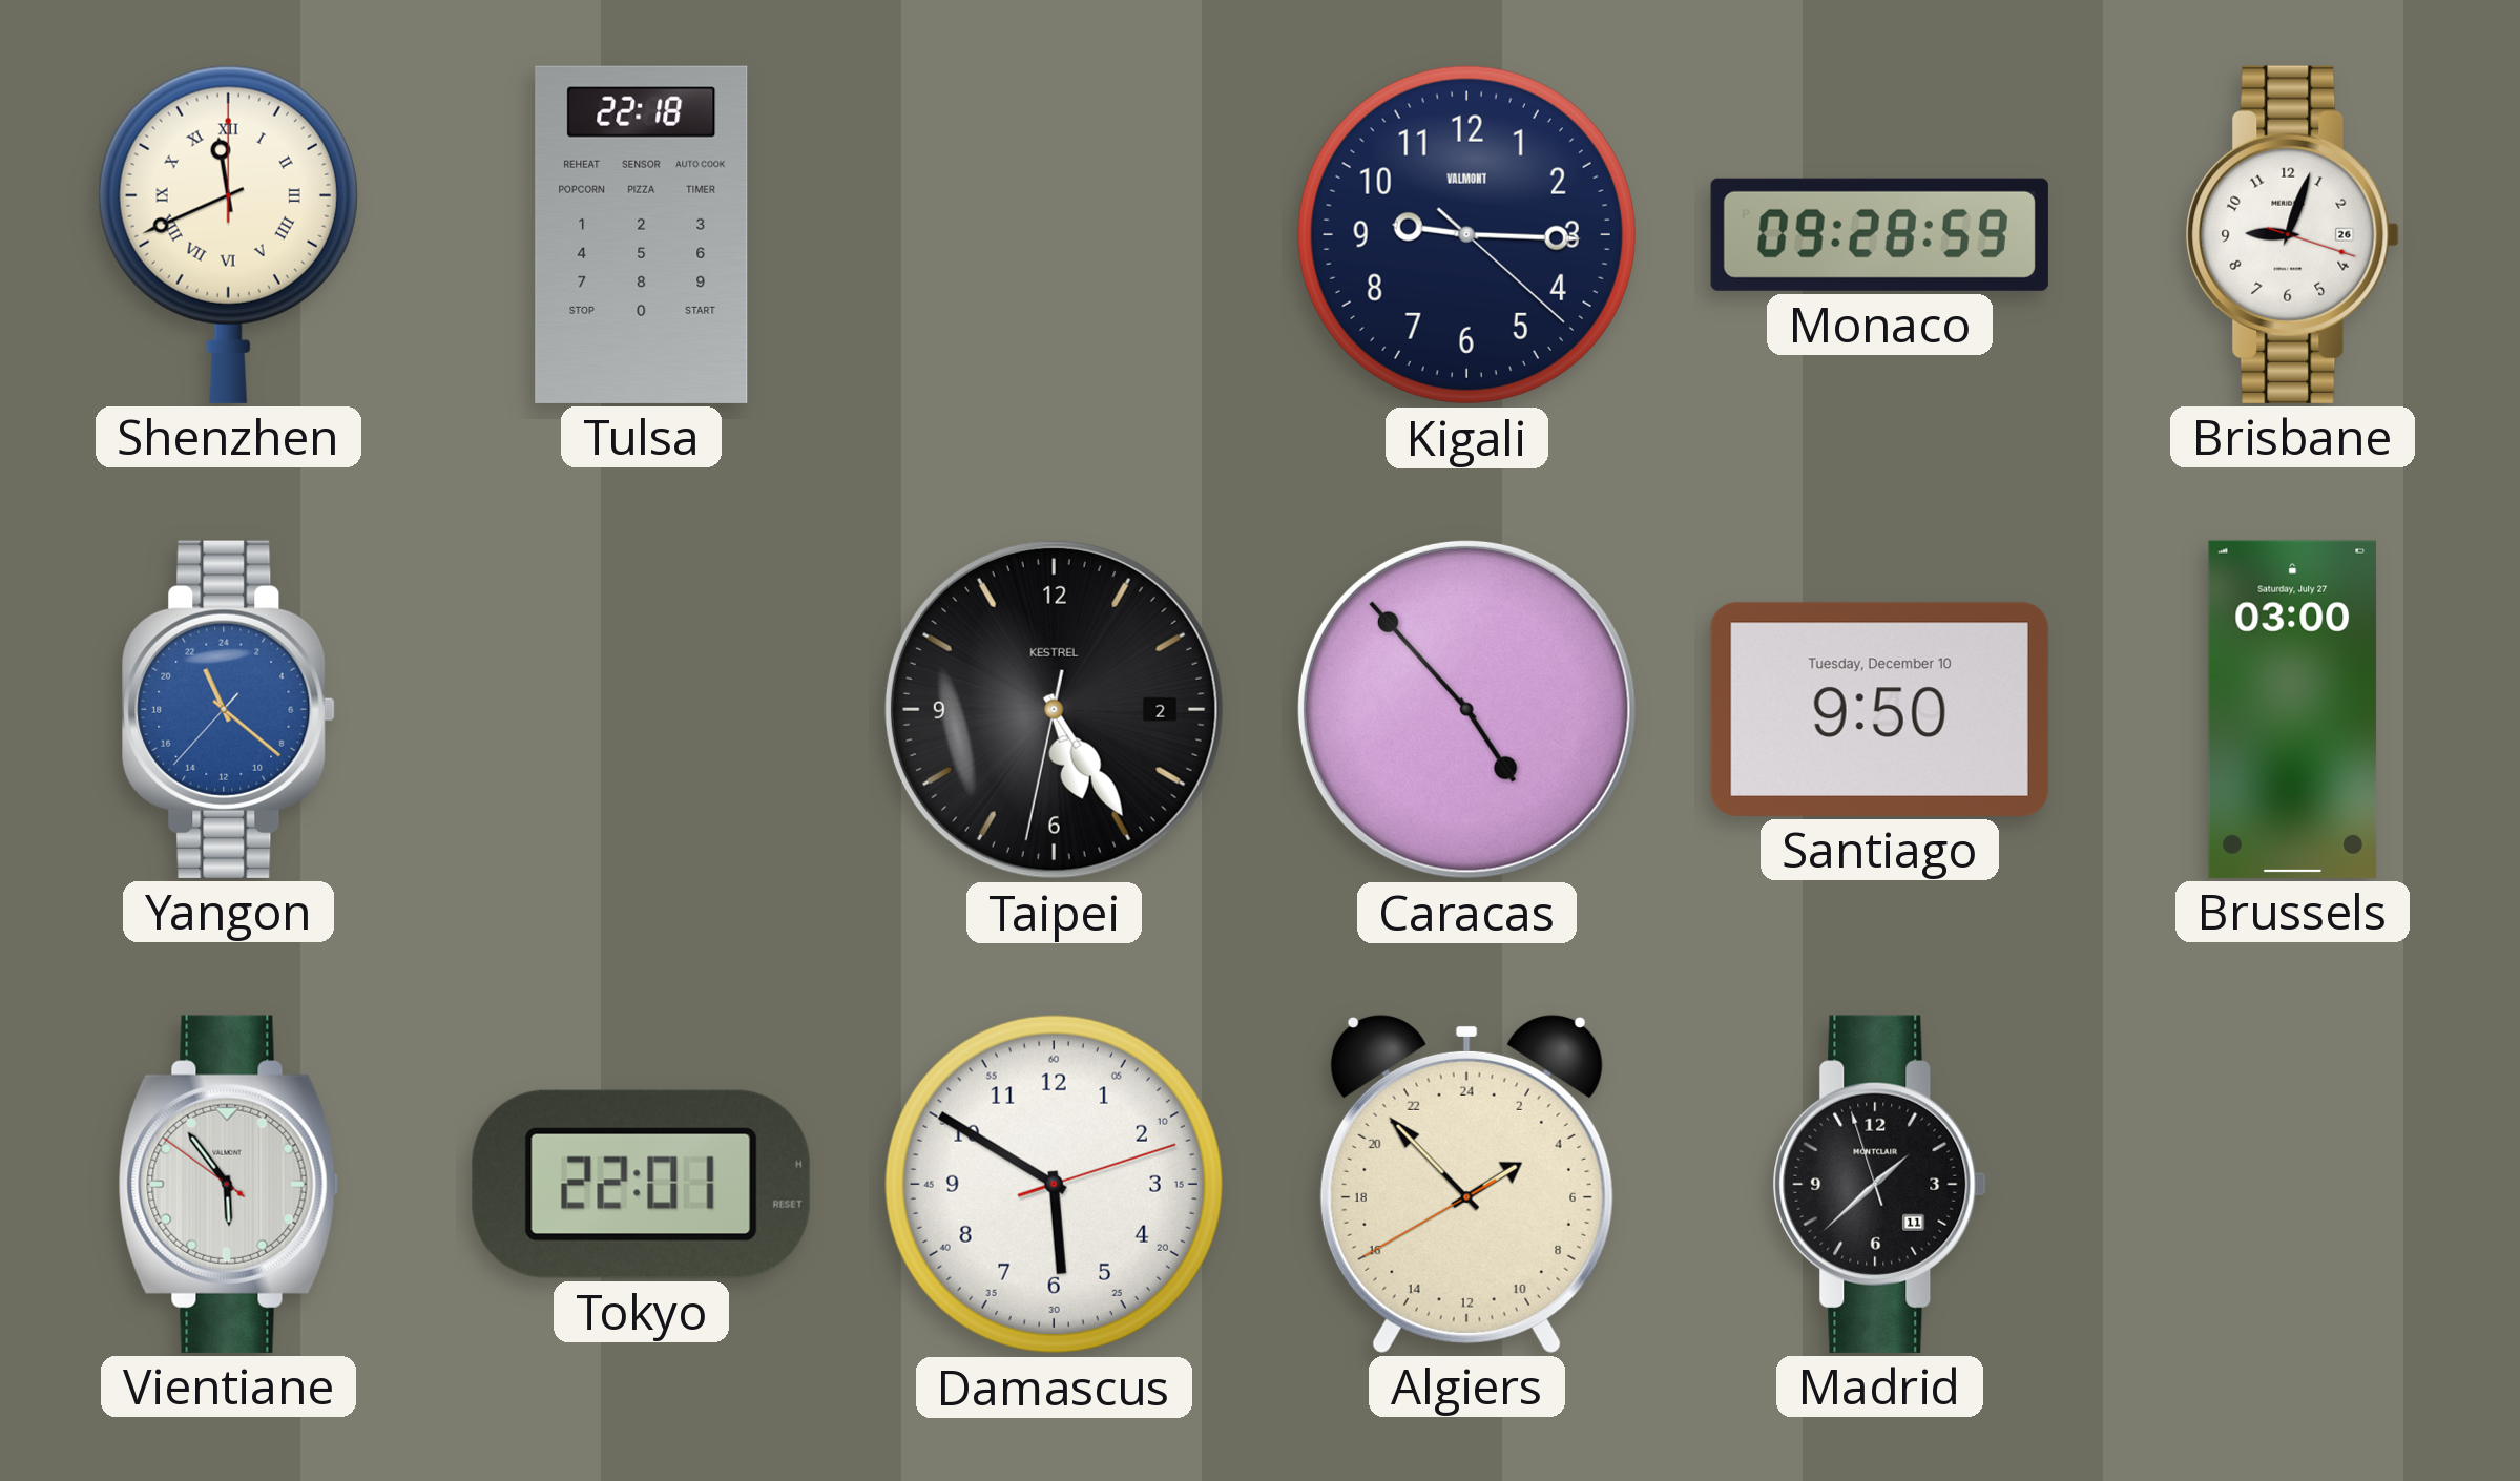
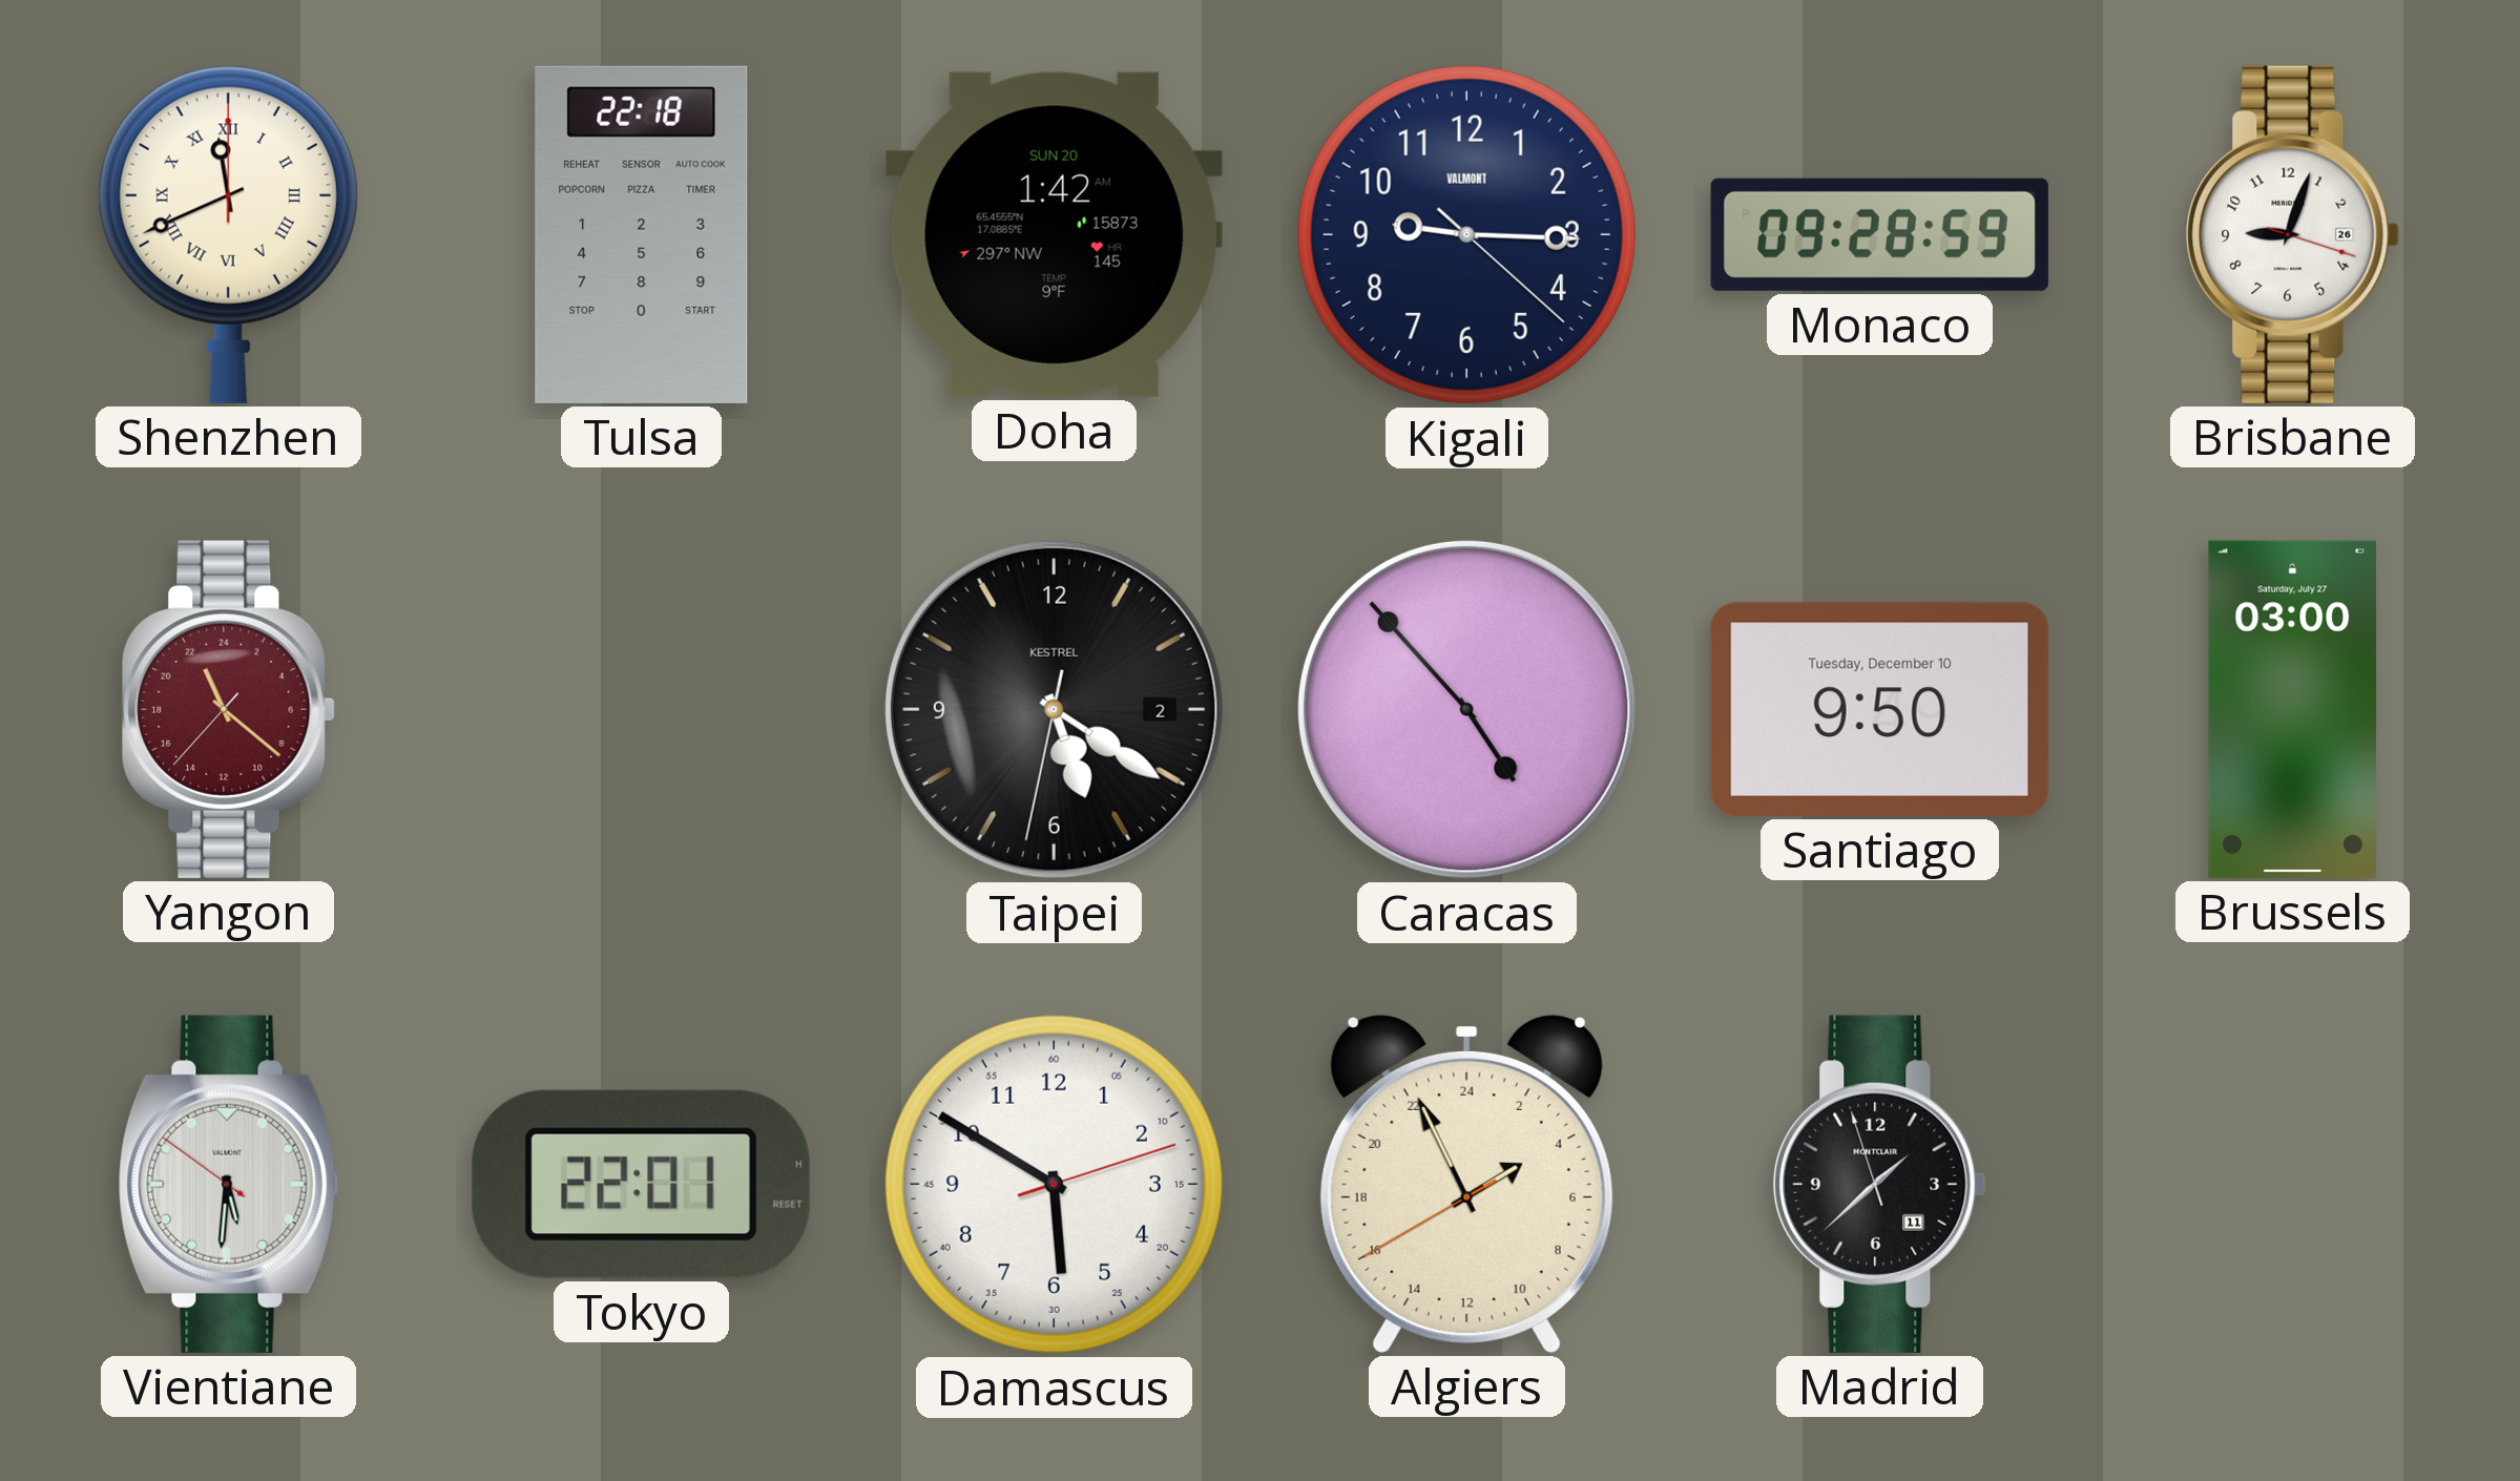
Doha: none -> 1:42 (1054, 234)
Yangon dial: blue -> burgundy (228, 709)
Taipei: 5:24 -> 5:20 (1054, 709)
Vientiane: 5:53 -> 5:30 (228, 1184)
Algiers: 3:52 -> 3:55 (1466, 1184)
